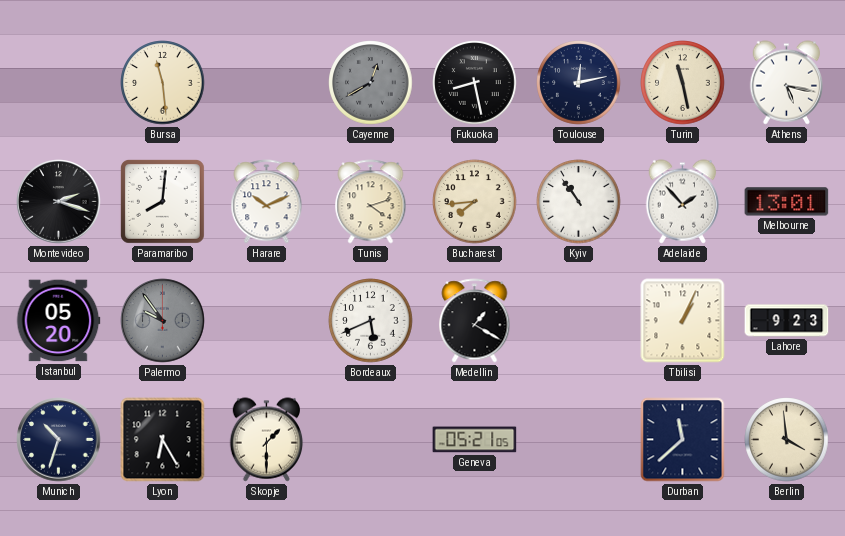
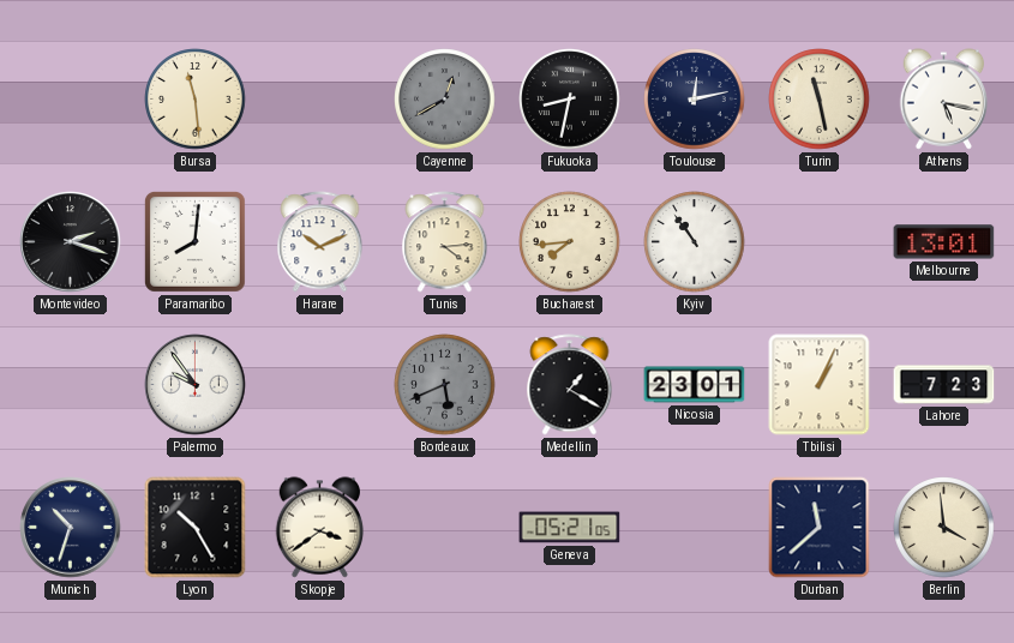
Fukuoka: 8:28 -> 8:32 (570, 100)
Tunis: 4:12 -> 4:14 (445, 242)
Adelaide: 1:53 -> none (683, 202)
Istanbul: 05:20 -> none (58, 321)
Palermo dial: grey -> white (196, 385)
Bordeaux dial: white -> grey (445, 385)
Nicosia: none -> 23:01 (695, 385)
Lahore: 9:23 -> 7:23 (944, 385)
Lyon: 6:25 -> 10:25 (196, 528)
Skopje: 1:30 -> 3:39 (320, 528)
